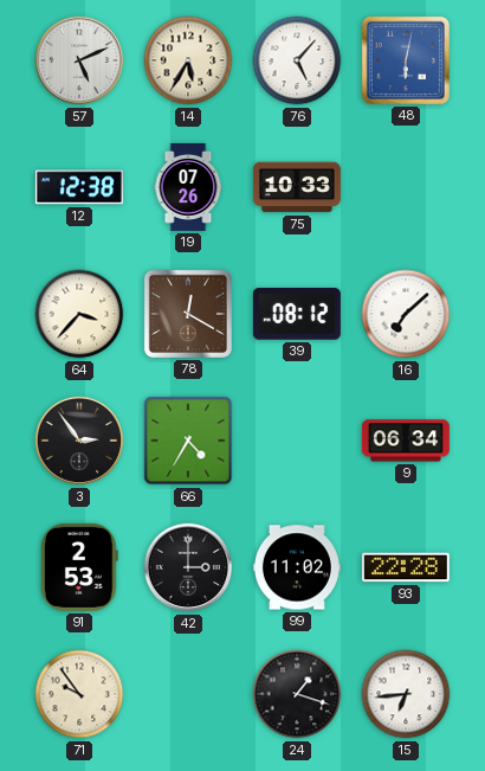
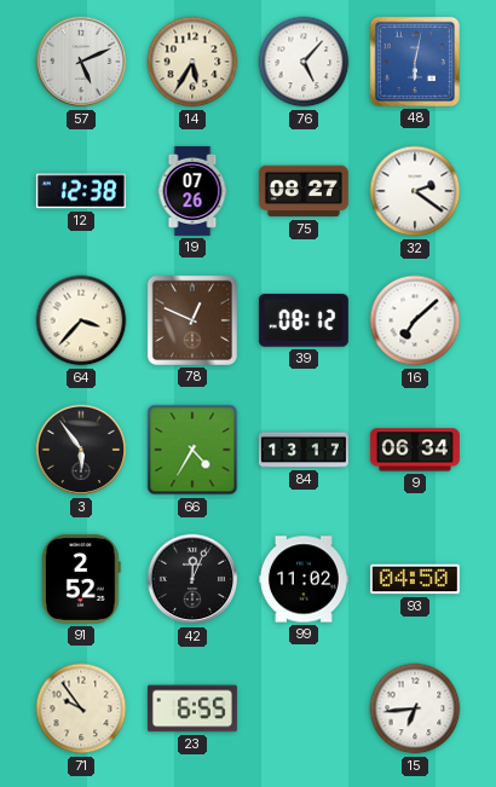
75: 10:33 -> 08:27 (304, 191)
32: none -> 2:21 (415, 191)
78: 12:20 -> 12:49 (192, 320)
3: 2:54 -> 5:54 (81, 450)
84: none -> 13:17 (304, 450)
91: 2:53 -> 2:52 (82, 579)
42: 3:00 -> 12:04 (192, 579)
93: 22:28 -> 04:50 (415, 579)
23: none -> 6:55 (192, 708)
24: 1:18 -> none (297, 694)
